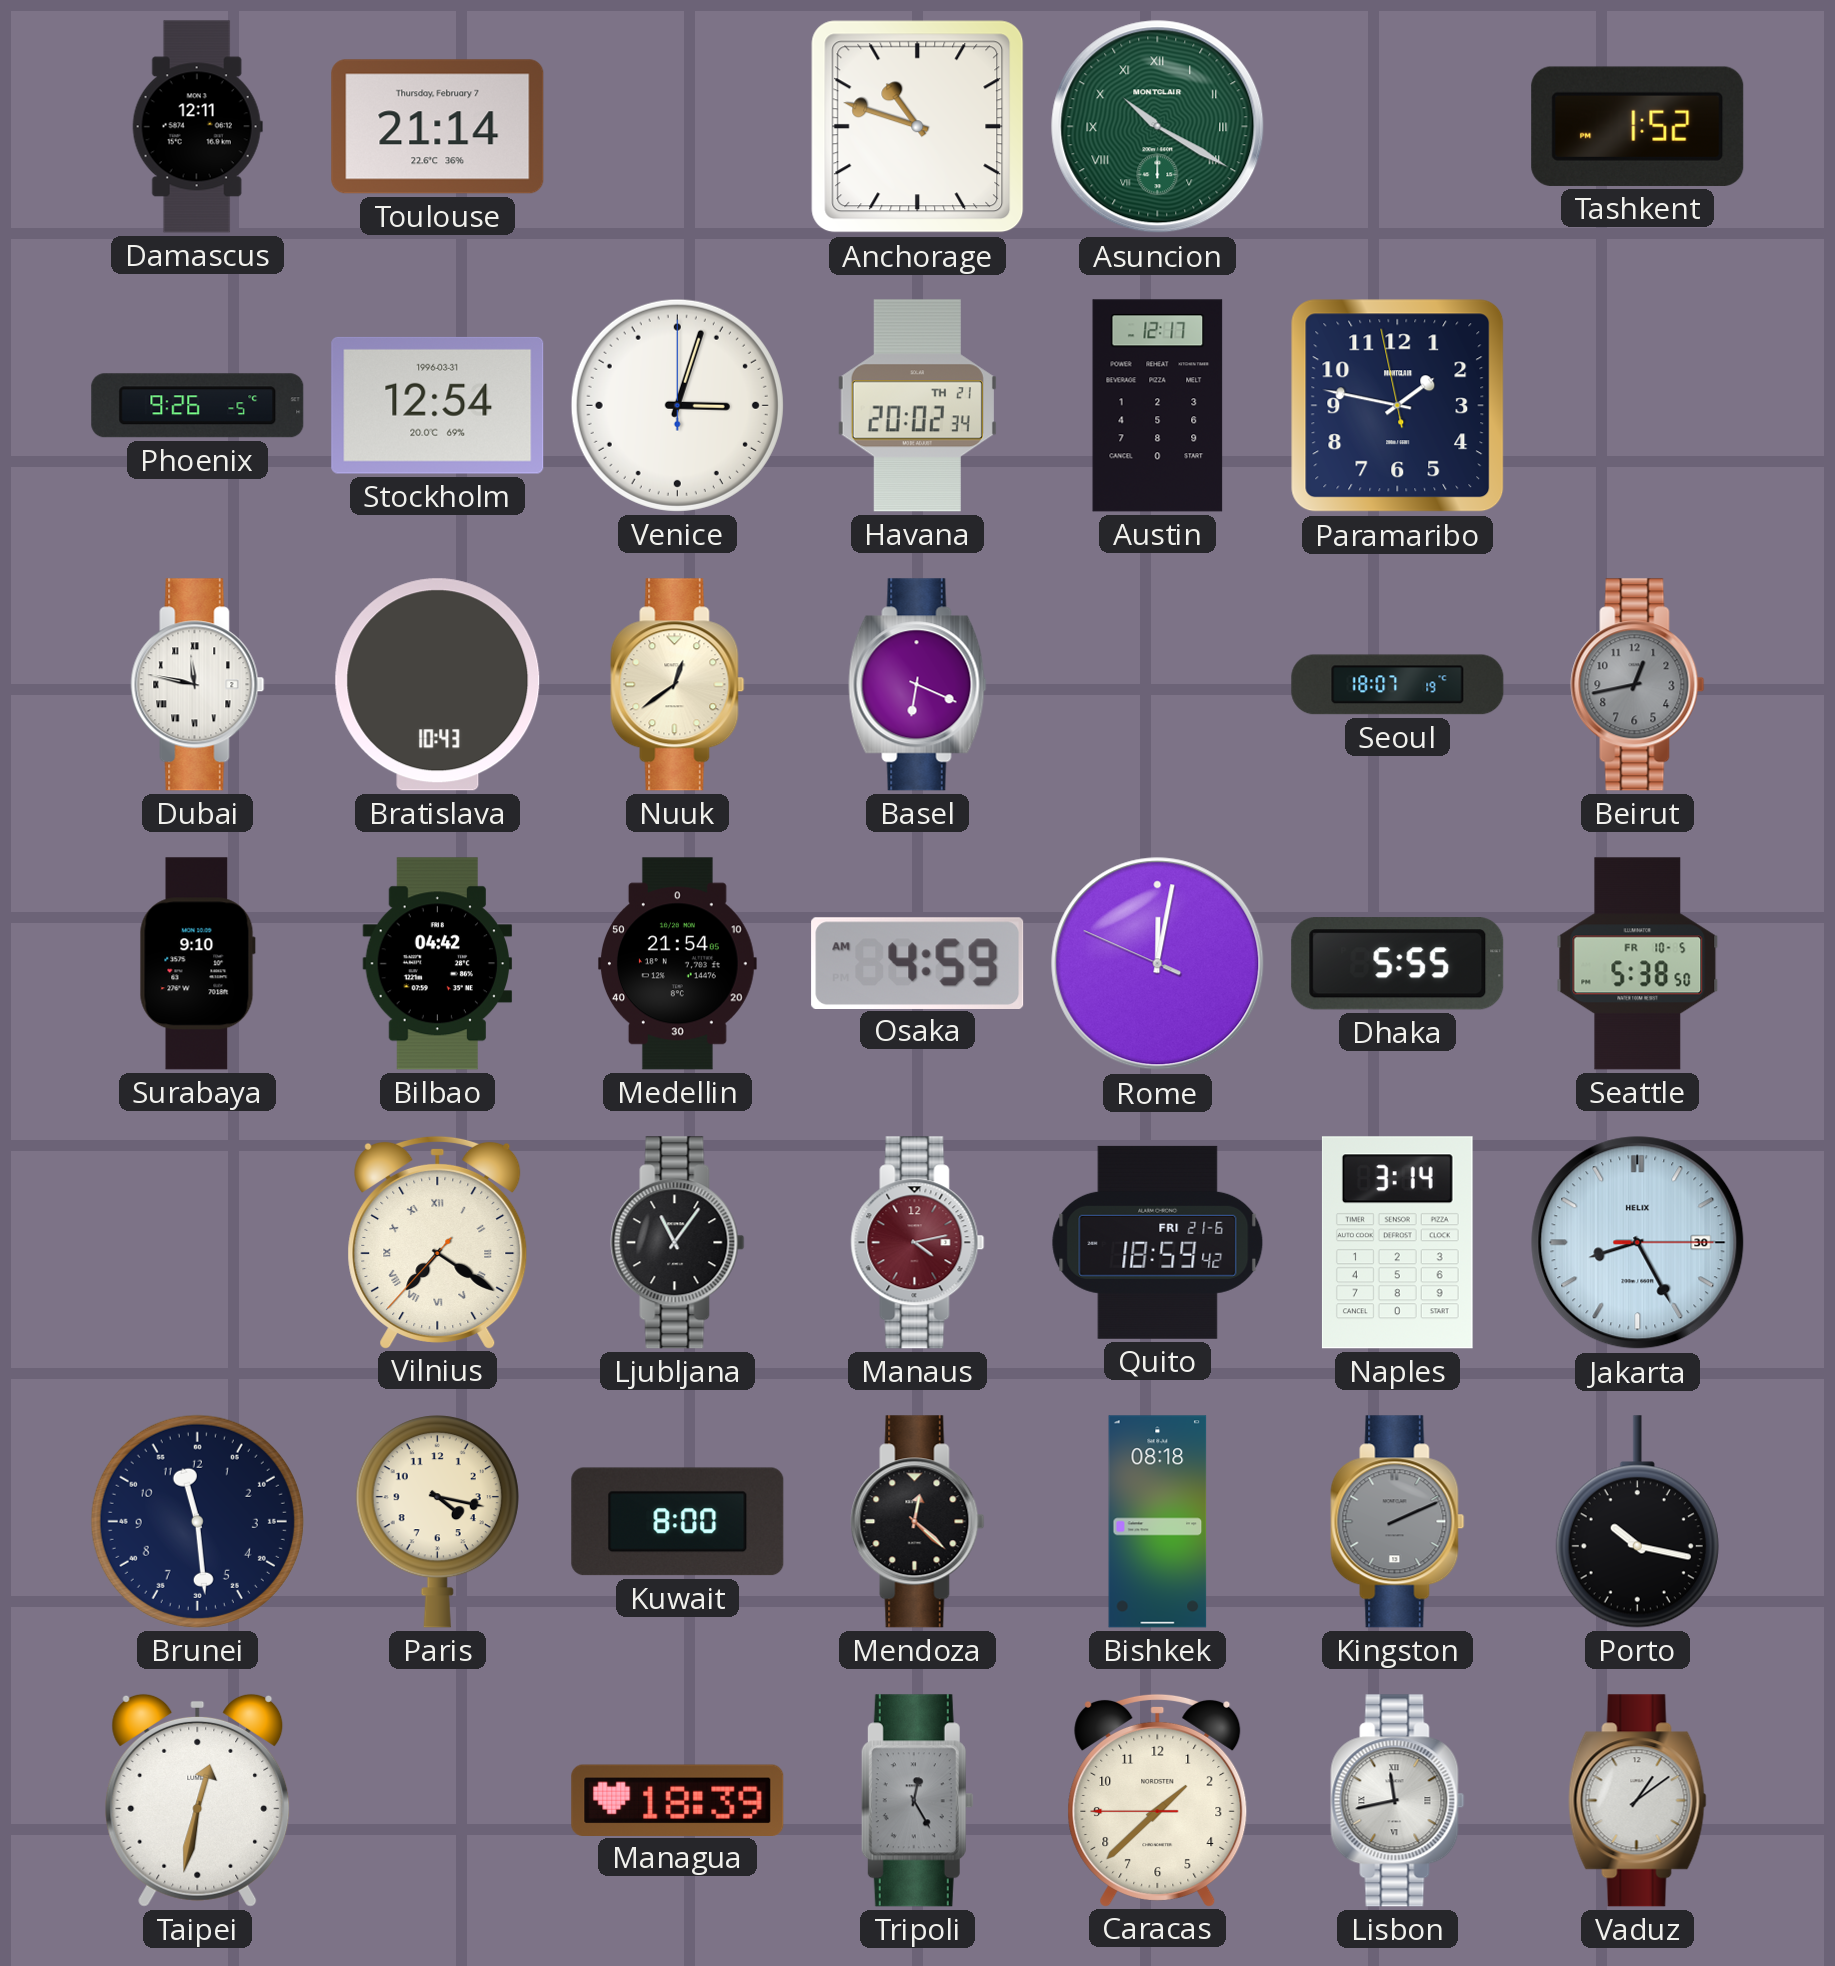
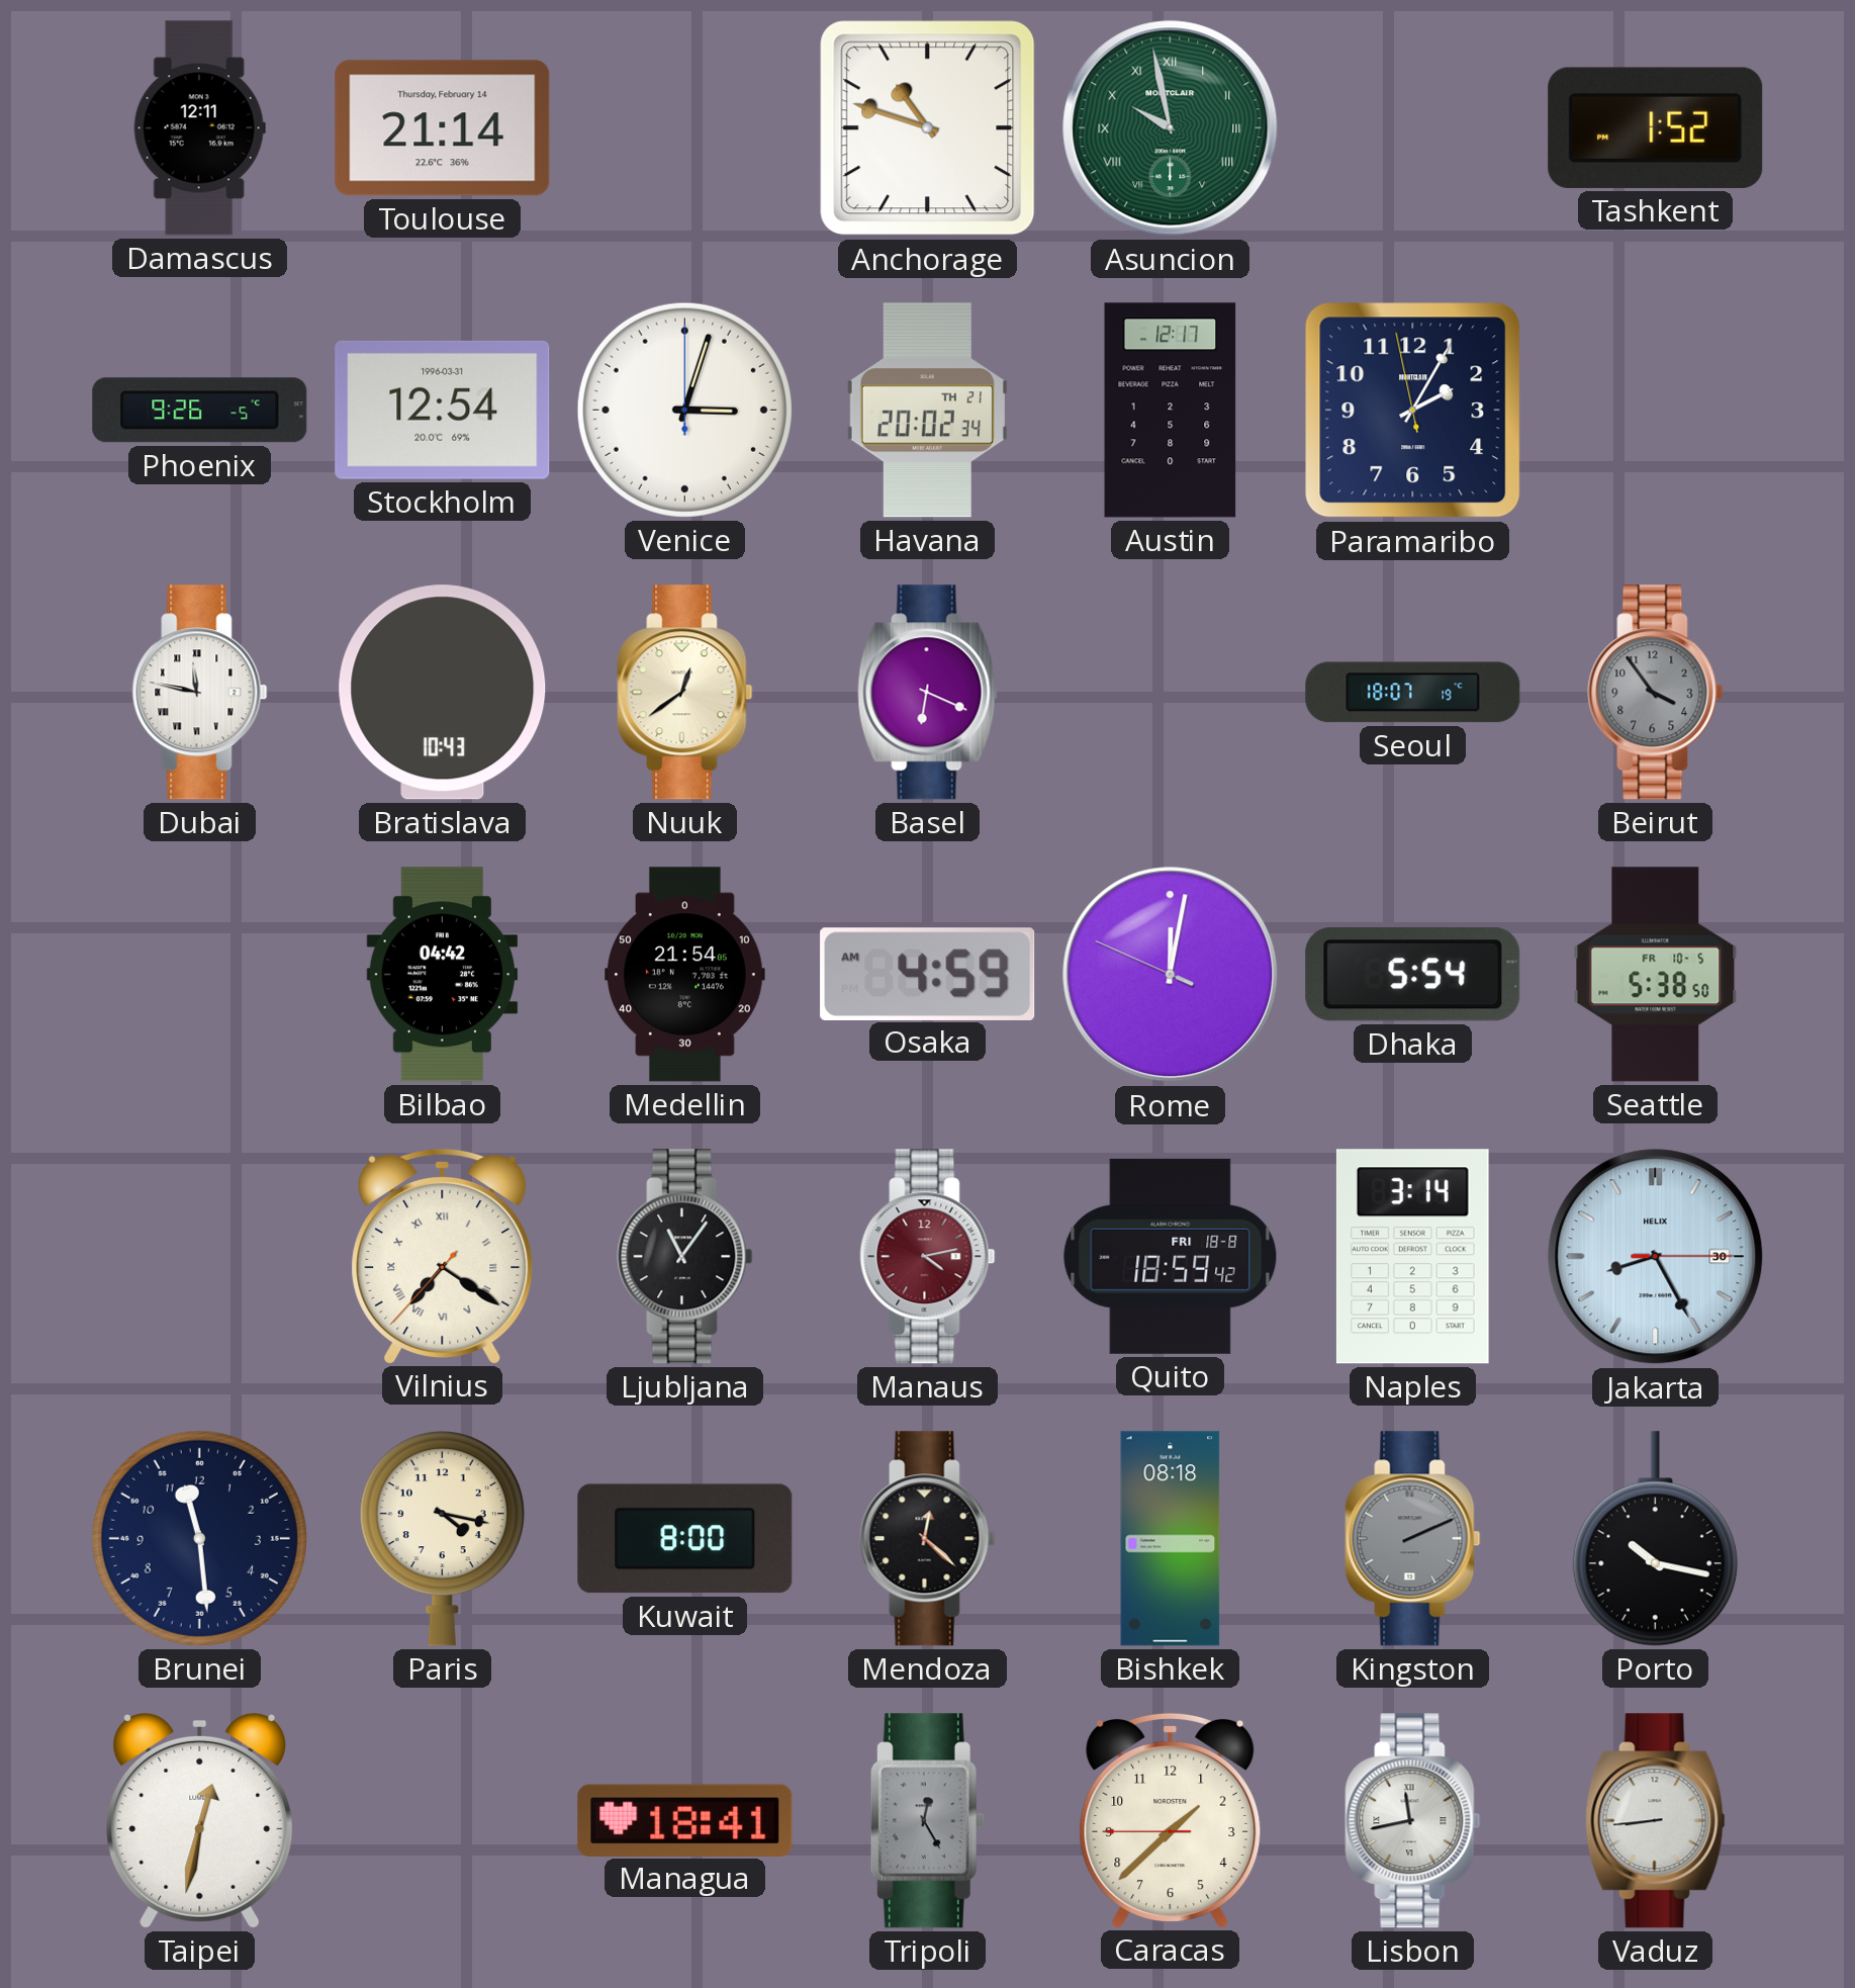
Toulouse date: Thursday, February 7 -> Thursday, February 14 (443, 128)
Asuncion: 10:20 -> 9:58 (1171, 128)
Paramaribo: 1:46 -> 2:04 (1413, 411)
Beirut: 12:43 -> 3:54 (1656, 693)
Surabaya: 9:10 -> none (197, 964)
Dhaka: 5:55 -> 5:54 (1413, 975)
Quito date: FRI 21-6 -> FRI 18-8 (1171, 1256)
Managua: 18:39 -> 18:41 (685, 1820)
Vaduz: 1:09 -> 8:44 (1656, 1821)
